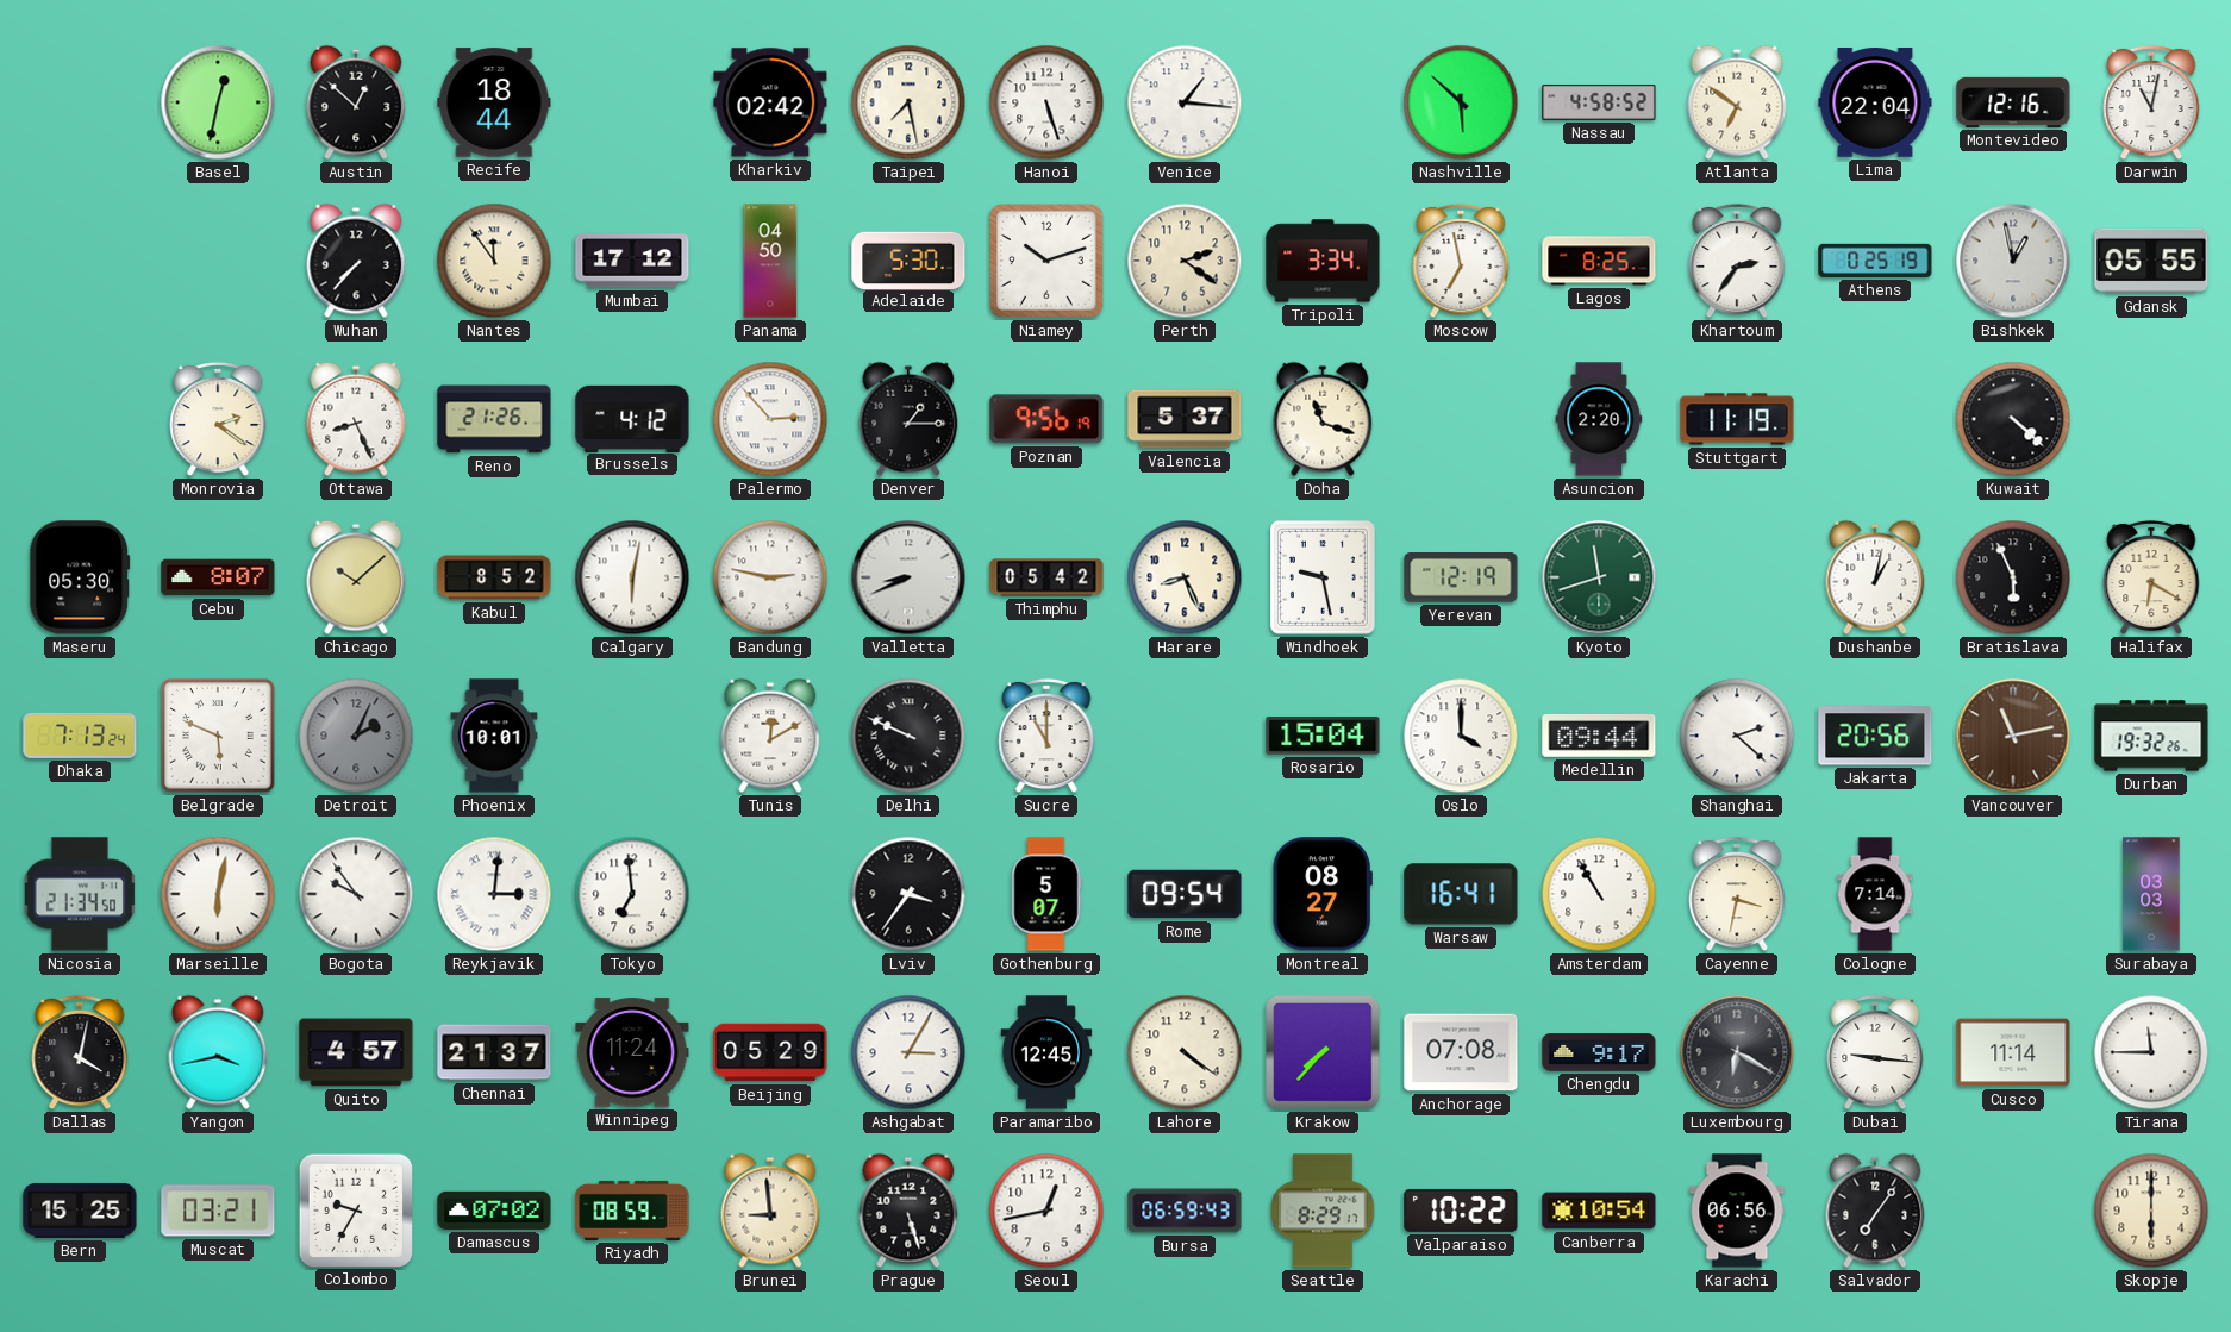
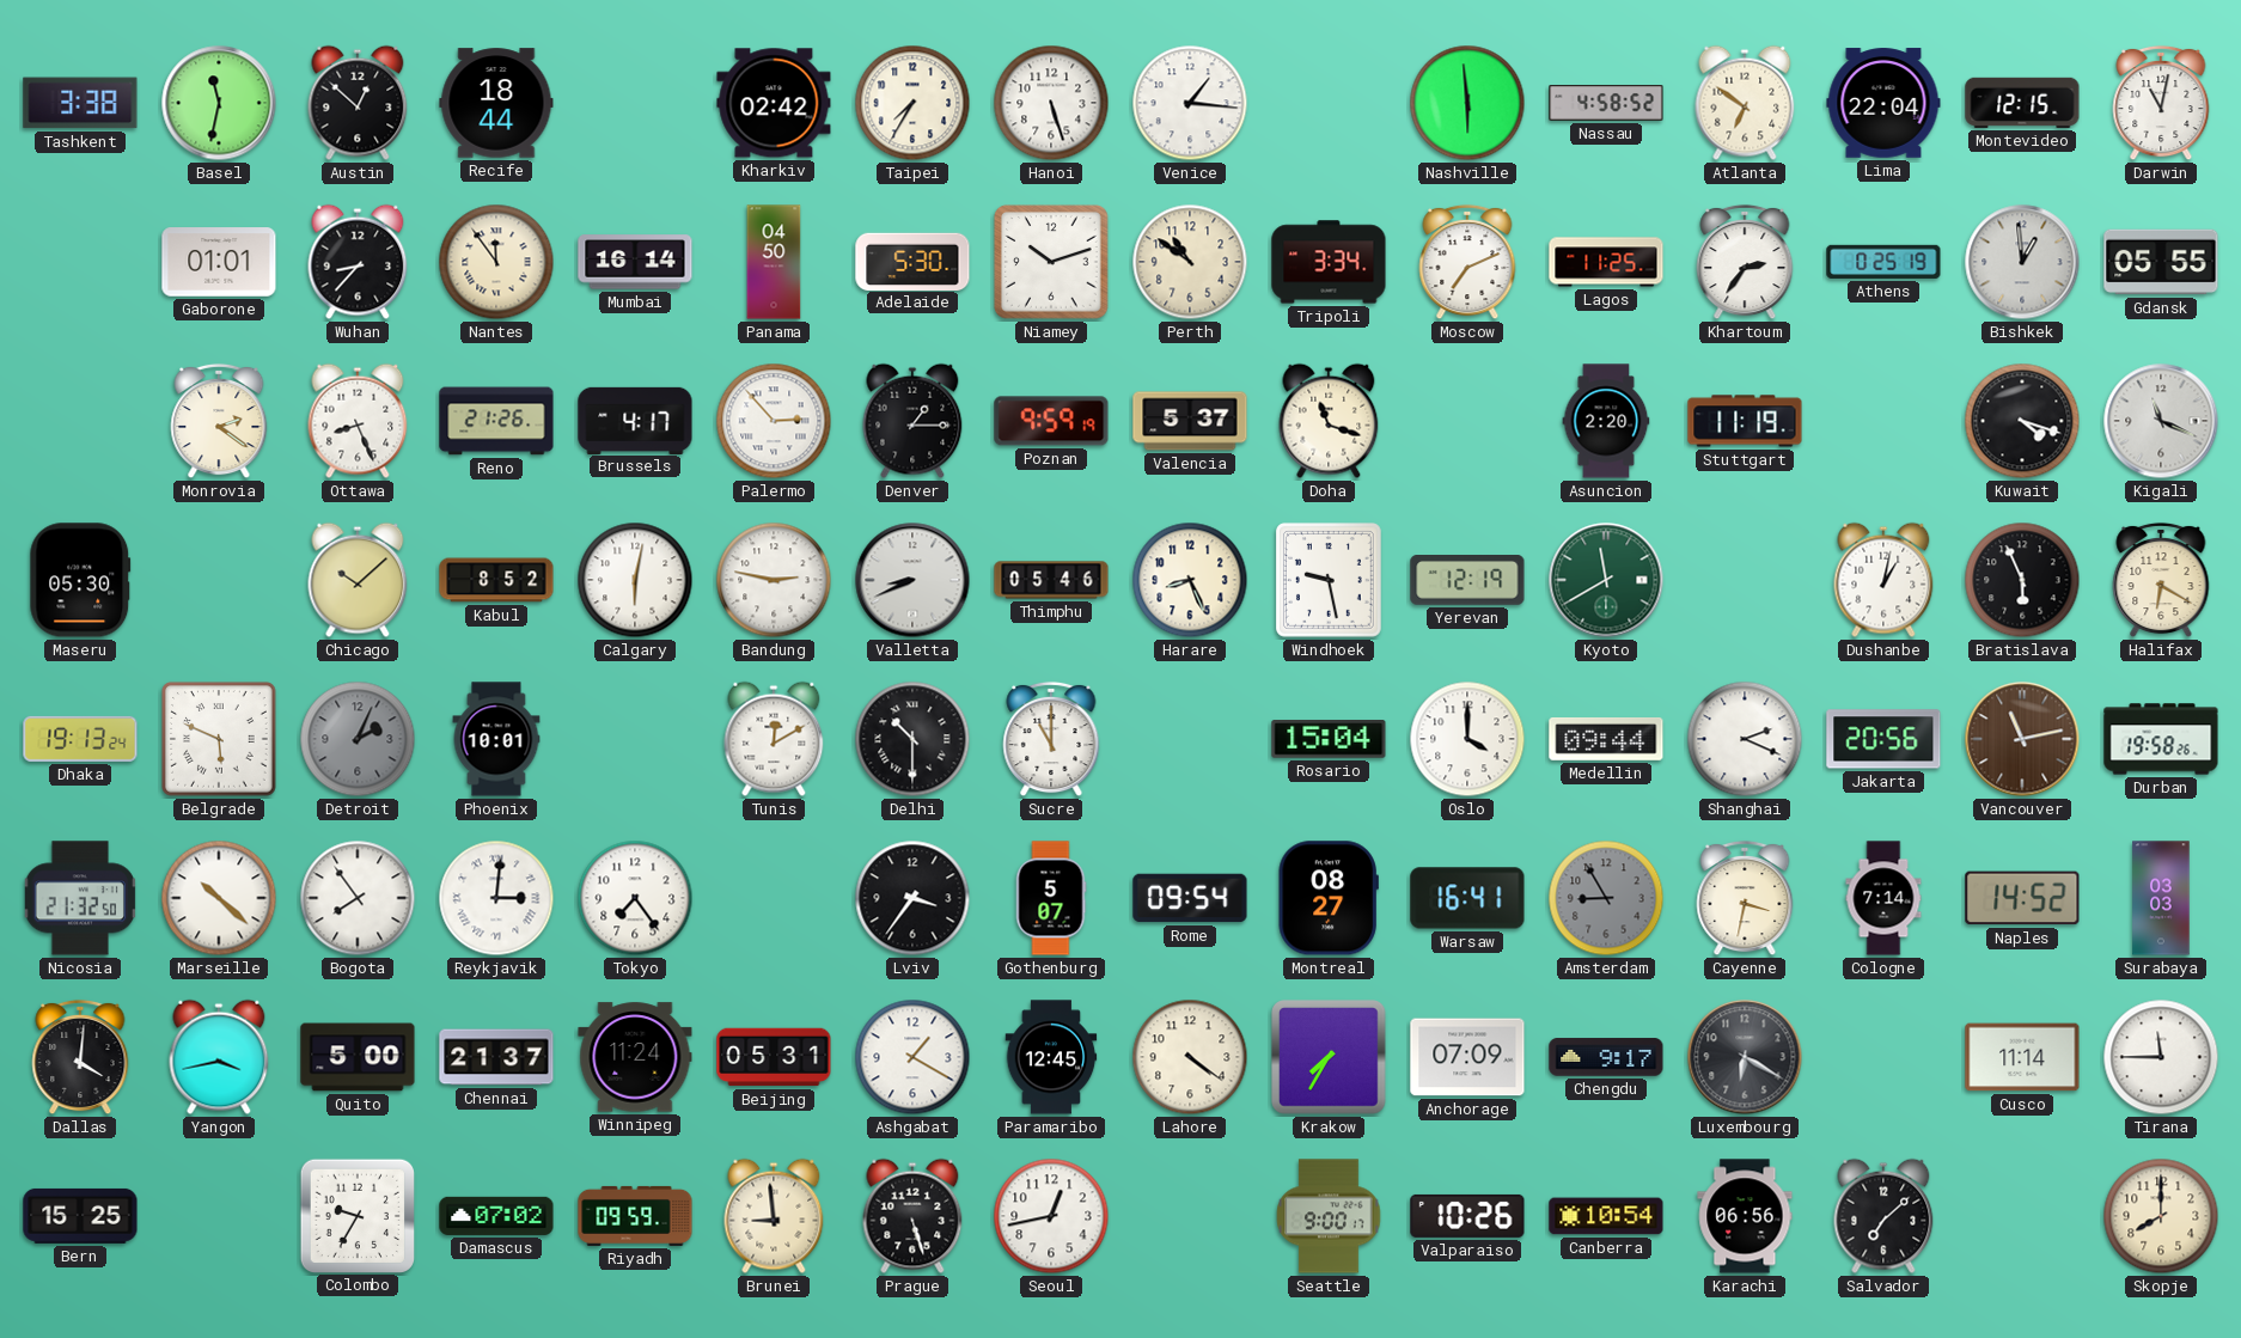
Tashkent: none -> 3:38 (80, 103)
Basel: 12:32 -> 11:32 (219, 103)
Taipei: 7:28 -> 7:35 (912, 103)
Nashville: 5:52 -> 5:59 (1467, 103)
Montevideo: 12:16 -> 12:15 (2022, 103)
Gaborone: none -> 01:01 (219, 262)
Wuhan: 7:37 -> 8:37 (358, 262)
Mumbai: 17:12 -> 16:14 (635, 262)
Perth: 2:21 -> 10:51 (1190, 262)
Moscow: 6:58 -> 7:11 (1467, 262)
Lagos: 8:25 -> 11:25 (1606, 262)
Bishkek: 12:58 -> 12:59 (2022, 262)
Brussels: 4:12 -> 4:17 (635, 420)
Poznan: 9:56 -> 9:59 (1051, 421)
Kuwait: 4:22 -> 4:18 (2022, 421)
Kigali: none -> 11:19 (2161, 421)
Cebu: 8:07 -> none (218, 577)
Thimphu: 05:42 -> 05:46 (1051, 580)
Kyoto: 11:42 -> 11:40 (1606, 580)
Dhaka: 7:13 -> 19:13 (80, 739)
Delhi: 9:49 -> 10:30 (912, 739)
Shanghai: 2:22 -> 2:19 (1745, 739)
Durban: 19:32 -> 19:58 (2161, 739)
Nicosia: 21:34 -> 21:32 (79, 898)
Marseille: 6:02 -> 10:22 (219, 898)
Bogota: 9:54 -> 7:54 (358, 898)
Tokyo: 6:59 -> 7:24 (635, 898)
Amsterdam: 10:55 -> 8:55 (1606, 898)
Amsterdam dial: white -> grey (1606, 898)
Naples: none -> 14:52 (2022, 898)
Dallas: 4:02 -> 4:01 (80, 1057)
Quito: 4:57 -> 5:00 (358, 1057)
Beijing: 05:29 -> 05:31 (774, 1057)
Ashgabat: 3:05 -> 1:20 (912, 1057)
Krakow: 7:37 -> 7:35 (1329, 1057)
Anchorage: 07:08 -> 07:09 (1467, 1057)
Dubai: 9:16 -> none (1875, 1052)
Muscat: 03:21 -> none (218, 1211)
Riyadh: 08:59 -> 09:59 (635, 1216)
Bursa: 06:59 -> none (1185, 1211)
Seattle: 8:29 -> 9:00 (1329, 1216)
Valparaiso: 10:22 -> 10:26 (1467, 1216)
Salvador: 7:06 -> 7:08 (1883, 1216)
Skopje: 6:00 -> 8:00 (2161, 1216)
